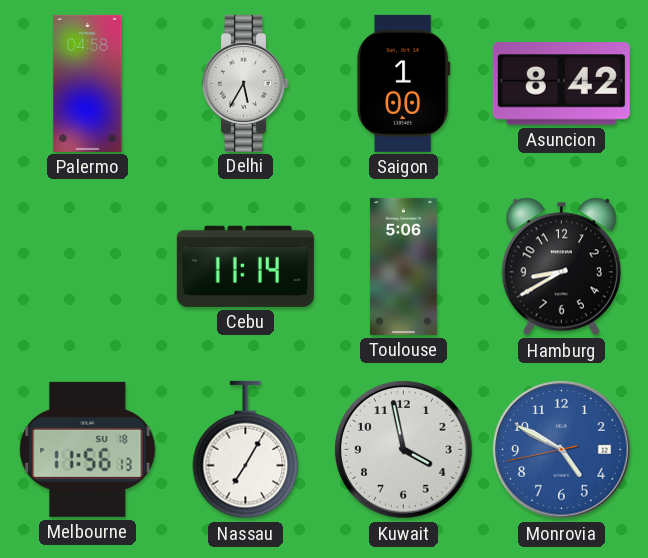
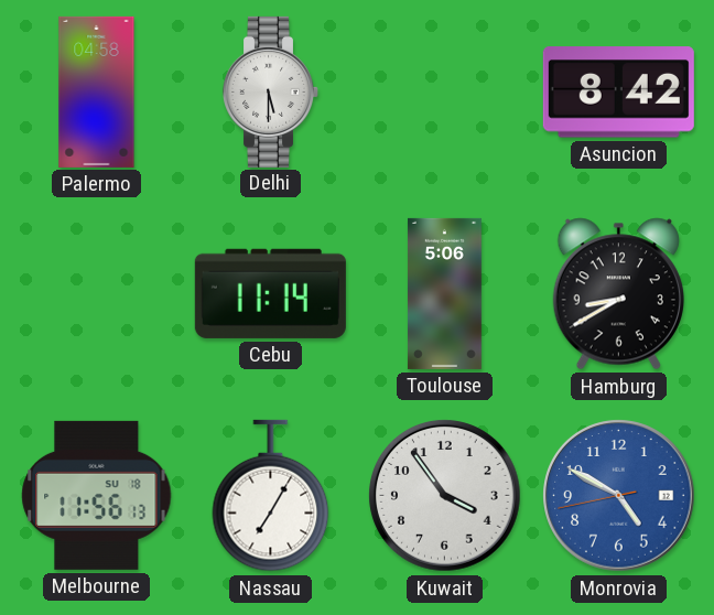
Delhi: 5:35 -> 5:30 (271, 91)
Saigon: 1:00 -> none (404, 83)
Kuwait: 3:58 -> 3:54 (445, 496)
